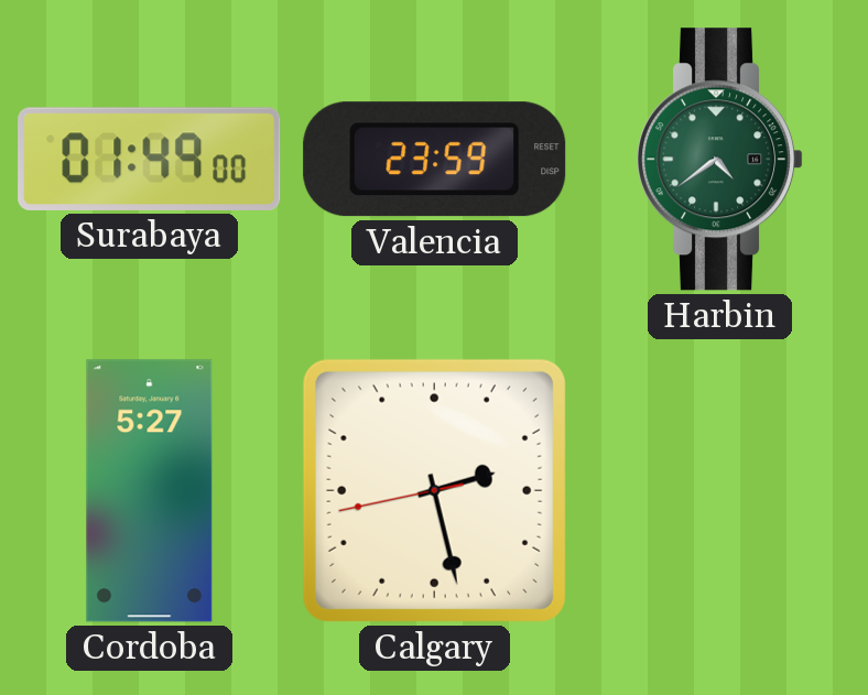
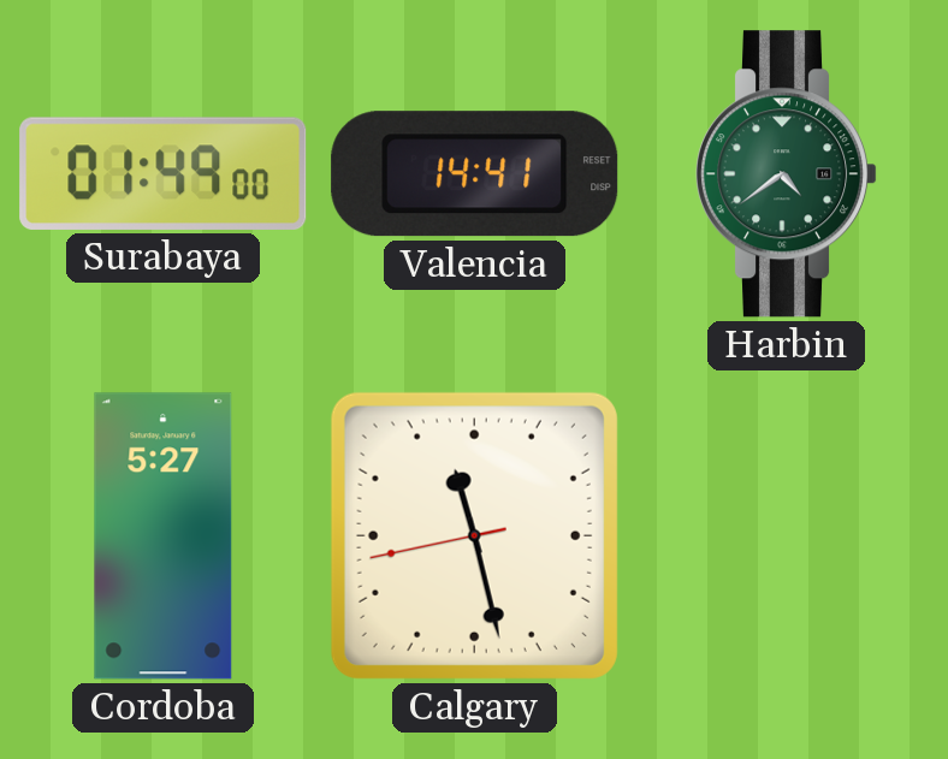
Valencia: 23:59 -> 14:41 (475, 174)
Calgary: 2:27 -> 11:27 (474, 535)
